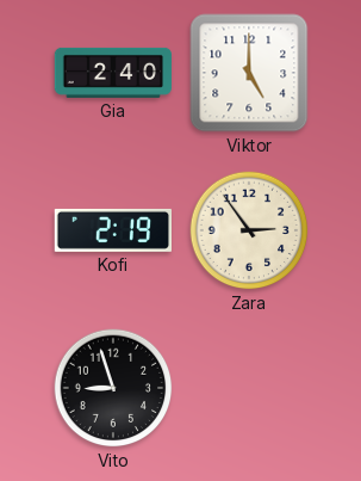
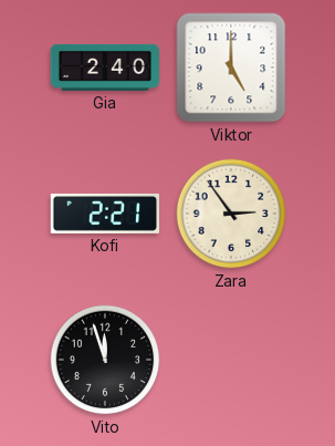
Kofi: 2:19 -> 2:21 (104, 214)
Vito: 8:57 -> 11:57 (105, 360)
